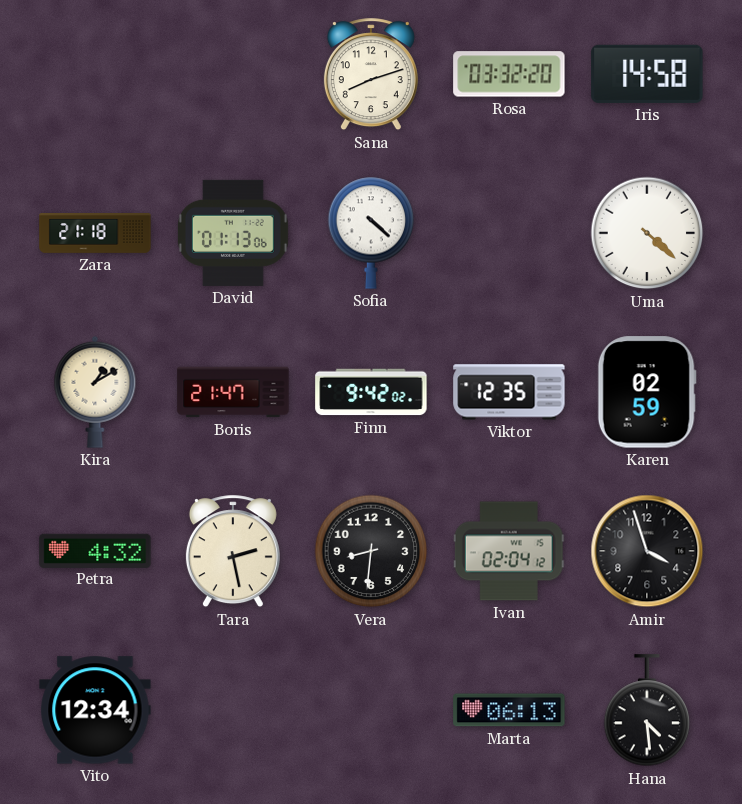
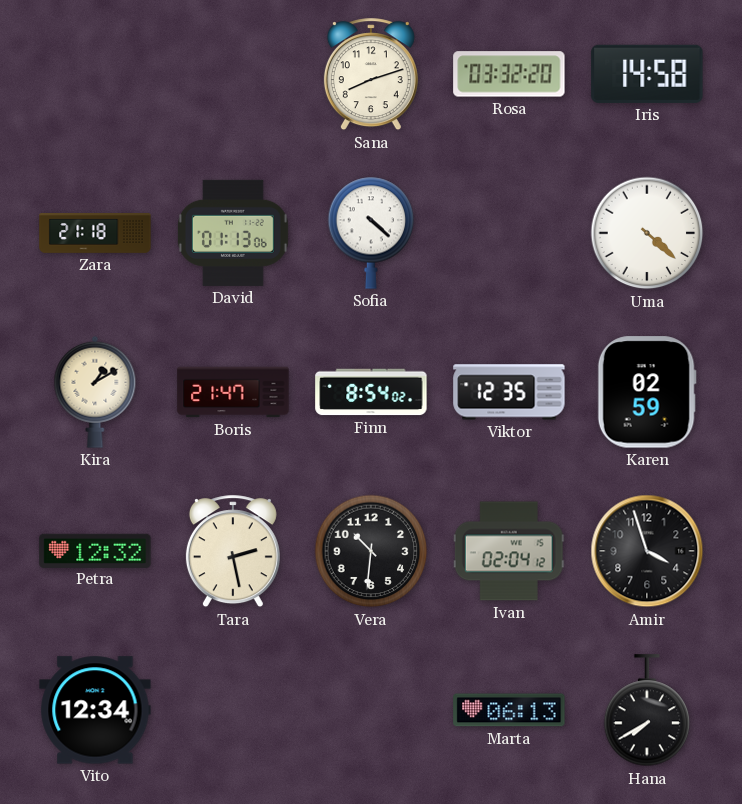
Finn: 9:42 -> 8:54 (371, 392)
Petra: 4:32 -> 12:32 (95, 550)
Vera: 8:31 -> 10:31 (371, 551)
Hana: 4:29 -> 7:40 (647, 711)
